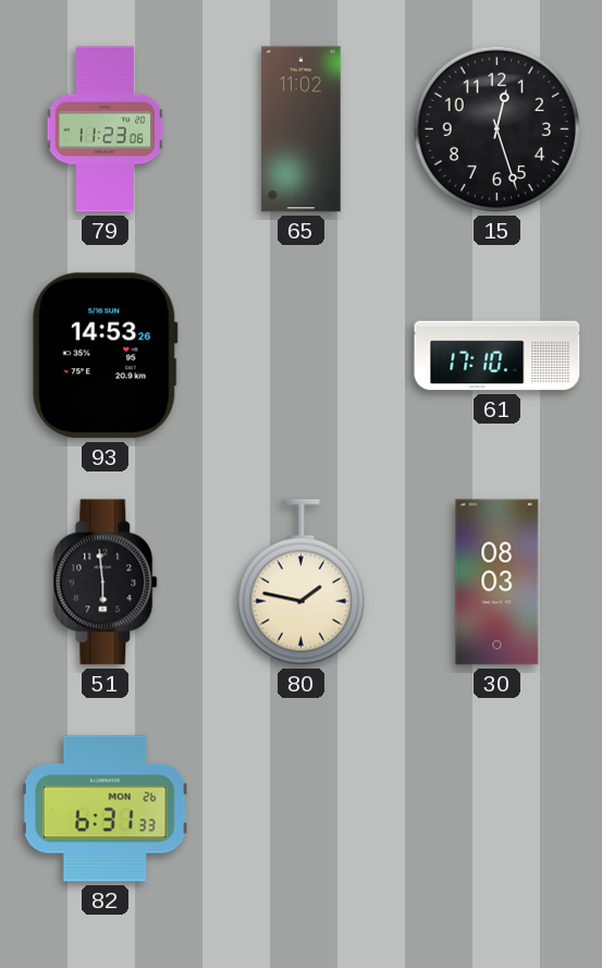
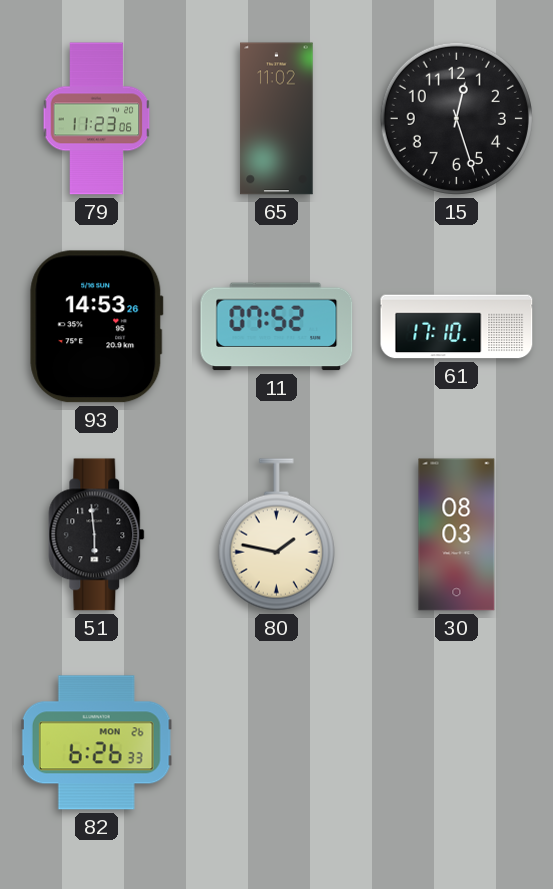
11: none -> 07:52 (277, 327)
82: 6:31 -> 6:26 (96, 743)
